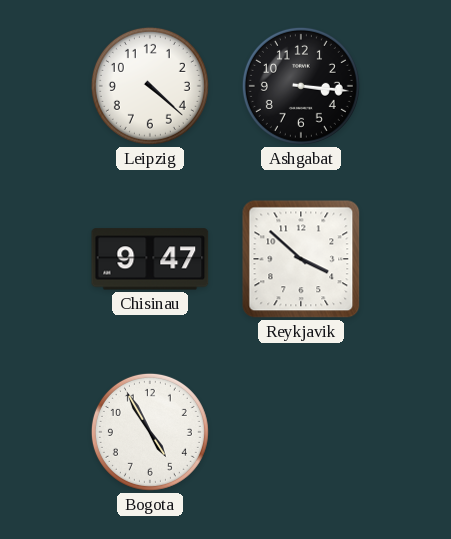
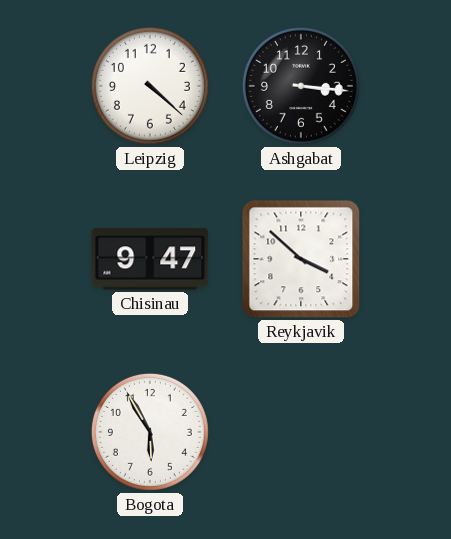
Bogota: 4:55 -> 5:55 (150, 432)
